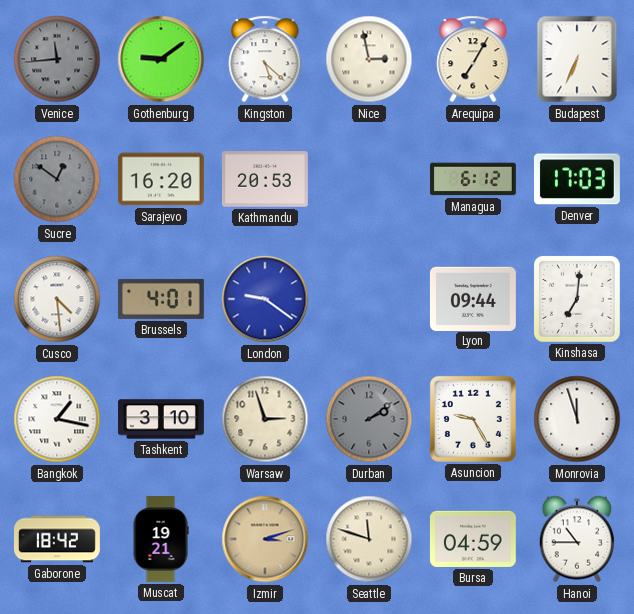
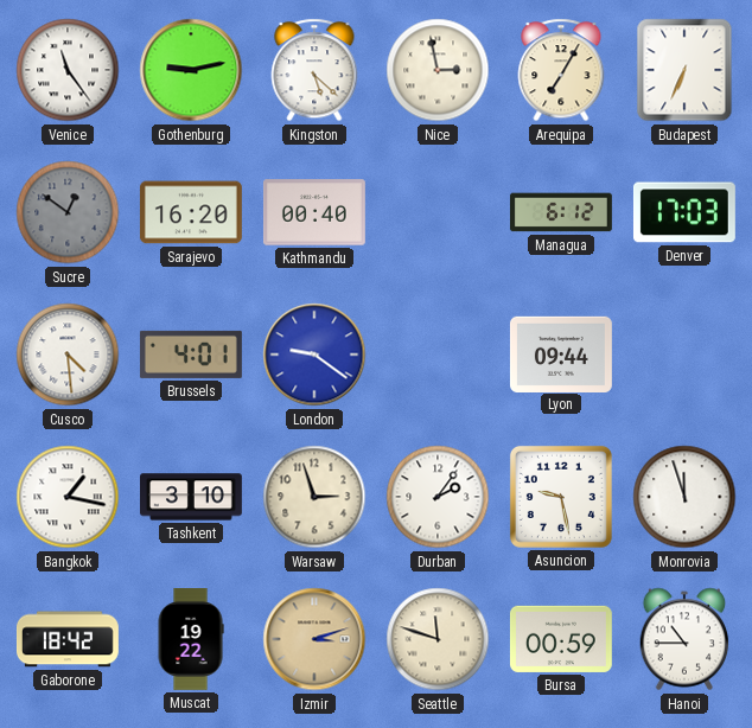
Venice: 11:44 -> 11:24 (68, 70)
Venice dial: grey -> white (68, 70)
Gothenburg: 9:09 -> 9:13 (191, 70)
Kathmandu: 20:53 -> 00:40 (314, 212)
Kinshasa: 7:01 -> none (577, 299)
Durban: 2:09 -> 2:06 (438, 497)
Durban dial: grey -> white (438, 497)
Asuncion: 9:25 -> 9:28 (561, 497)
Muscat: 19:21 -> 19:22 (191, 640)
Bursa: 04:59 -> 00:59 (561, 639)
